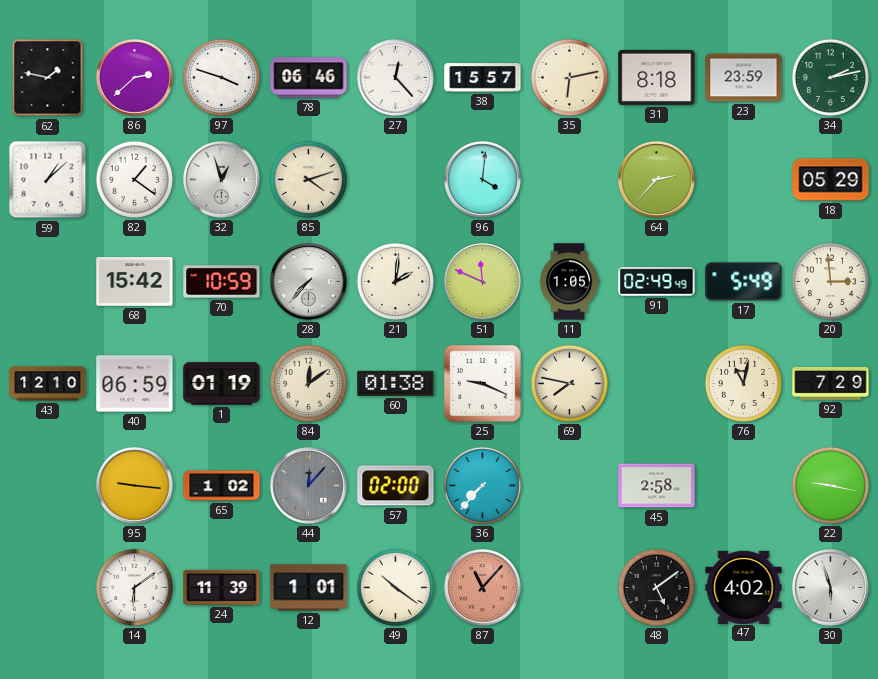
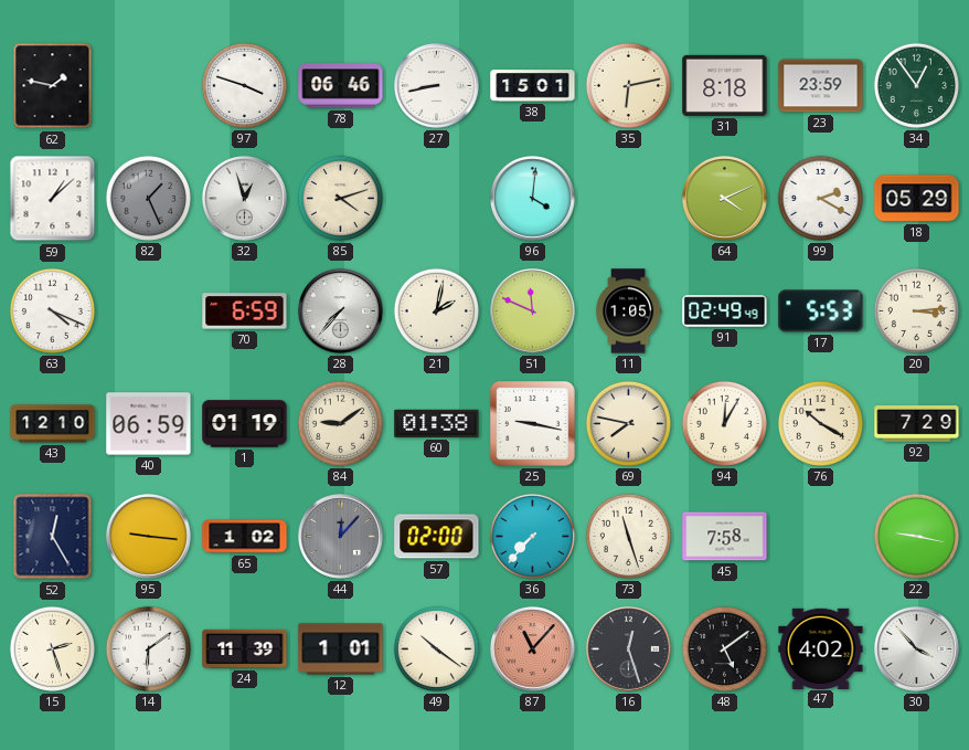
86: 2:38 -> none (135, 78)
27: 12:23 -> 8:43 (437, 86)
38: 15:57 -> 15:01 (533, 86)
34: 2:13 -> 12:54 (916, 85)
82: 1:21 -> 1:26 (148, 198)
82 dial: white -> grey (148, 198)
64: 2:37 -> 4:11 (725, 199)
99: none -> 2:20 (820, 198)
63: none -> 4:19 (52, 310)
68: 15:42 -> none (135, 282)
70: 10:59 -> 6:59 (245, 311)
21: 2:01 -> 2:02 (436, 310)
17: 5:49 -> 5:53 (821, 311)
20: 2:59 -> 3:14 (916, 310)
84: 12:09 -> 9:09 (340, 423)
25: 9:19 -> 9:17 (533, 424)
94: none -> 12:05 (724, 423)
76: 11:02 -> 10:20 (820, 423)
52: none -> 12:25 (53, 537)
73: none -> 11:27 (628, 536)
45: 2:58 -> 7:58 (725, 537)
15: none -> 2:27 (52, 648)
16: none -> 12:27 (629, 649)
30: 5:57 -> 3:53 (917, 649)
